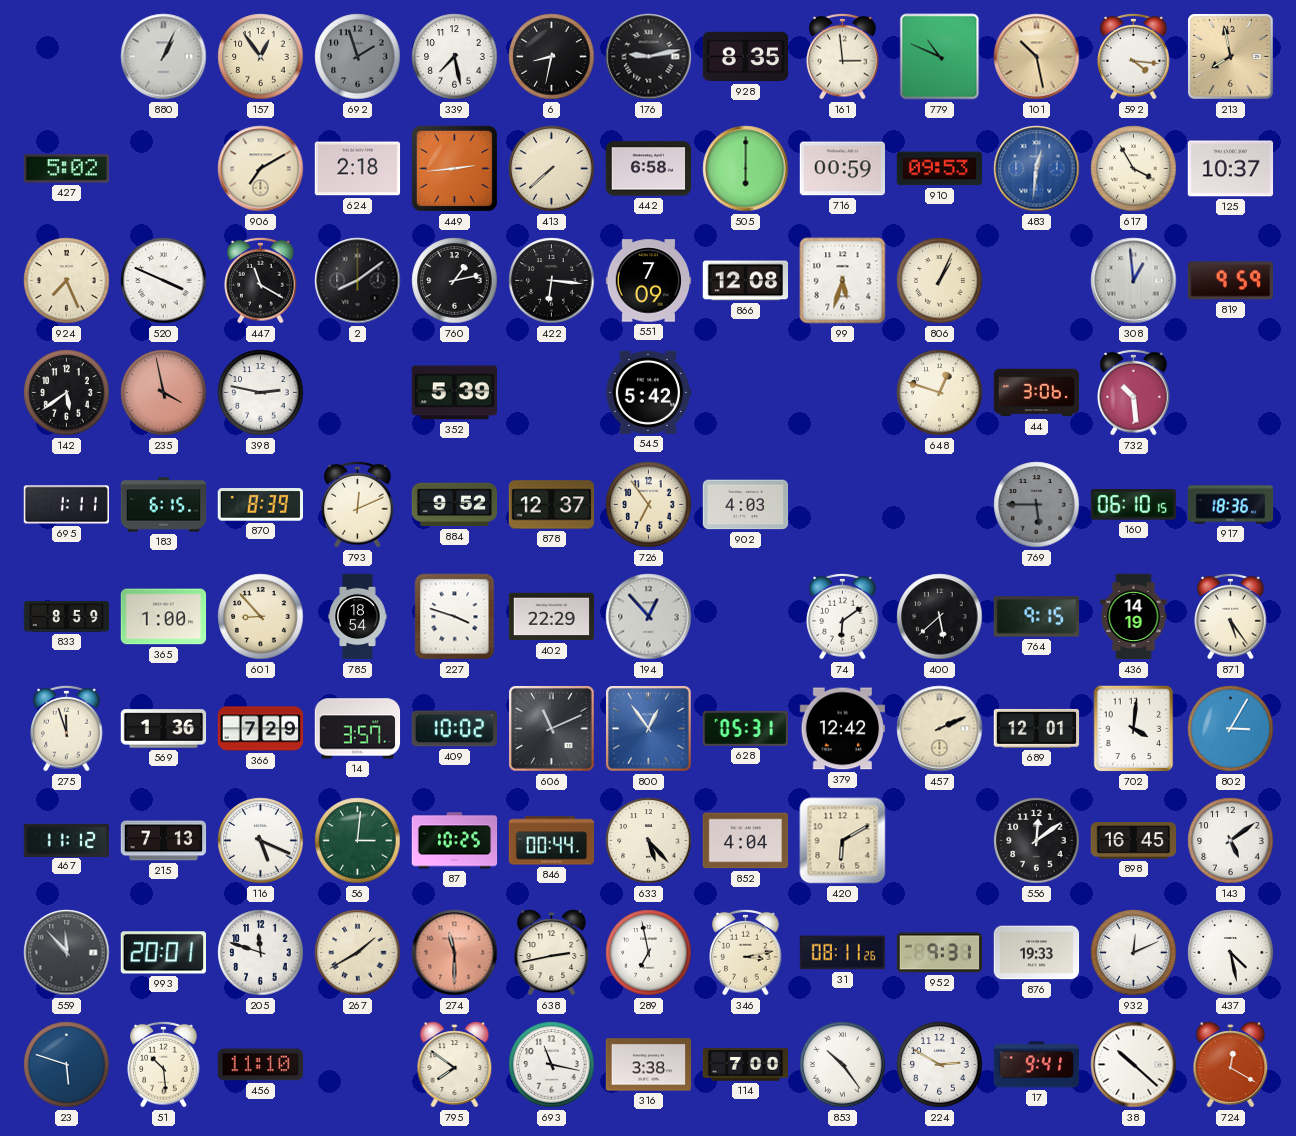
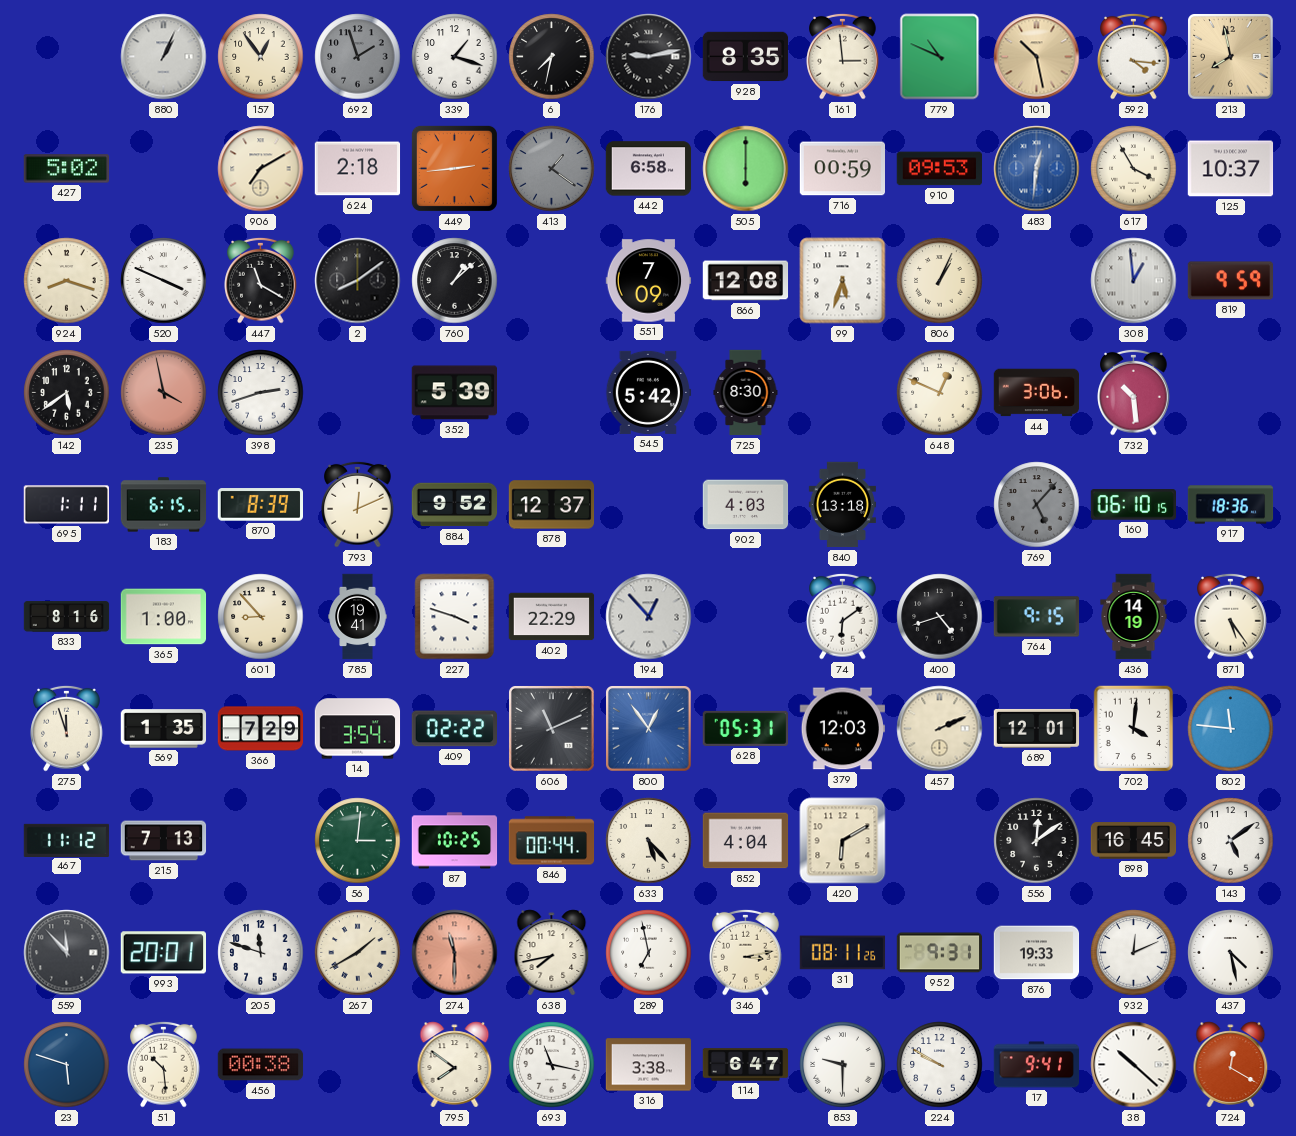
339: 7:28 -> 1:18 (455, 57)
6: 8:32 -> 7:32 (552, 57)
413: 7:38 -> 1:21 (552, 169)
413 dial: cream -> grey (552, 169)
924: 7:26 -> 8:18 (67, 281)
760: 1:13 -> 1:08 (455, 281)
422: 6:16 -> none (552, 281)
398: 2:47 -> 2:42 (261, 393)
725: none -> 8:30 (746, 393)
648: 12:48 -> 12:49 (940, 393)
726: 6:54 -> none (649, 505)
840: none -> 13:18 (842, 505)
769: 5:45 -> 5:07 (1037, 505)
833: 8:59 -> 8:16 (67, 617)
785: 18:54 -> 19:41 (358, 617)
400: 5:38 -> 4:42 (940, 617)
569: 1:36 -> 1:35 (164, 729)
14: 3:57 -> 3:54 (358, 729)
409: 10:02 -> 02:22 (454, 729)
379: 12:42 -> 12:03 (842, 729)
802: 3:05 -> 11:46 (1231, 729)
116: 5:19 -> none (261, 841)
638: 2:43 -> 7:43 (552, 953)
456: 11:10 -> 00:38 (261, 1065)
114: 7:00 -> 6:47 (746, 1065)
853: 10:24 -> 9:30 (843, 1065)
224: 2:50 -> 9:50 (940, 1065)
